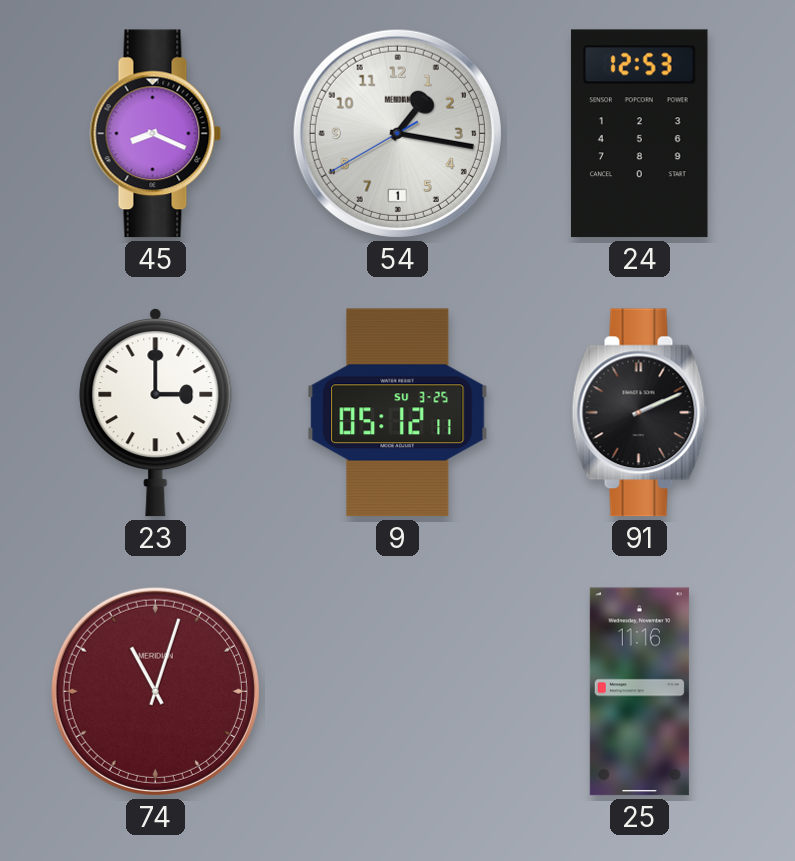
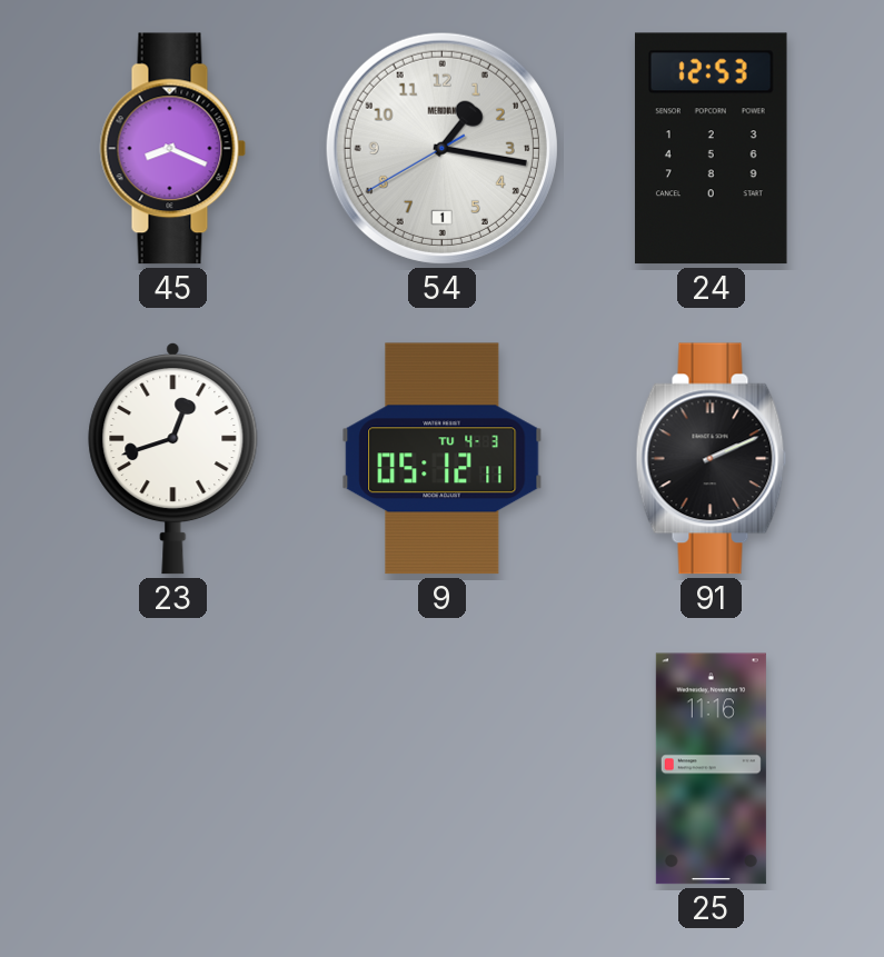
23: 3:00 -> 12:42 (173, 459)
9 date: SU 3-25 -> TU 4-3 (443, 459)
74: 11:03 -> none (155, 691)
